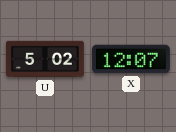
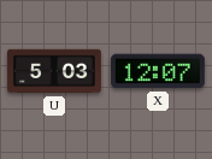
U: 5:02 -> 5:03 (54, 71)
